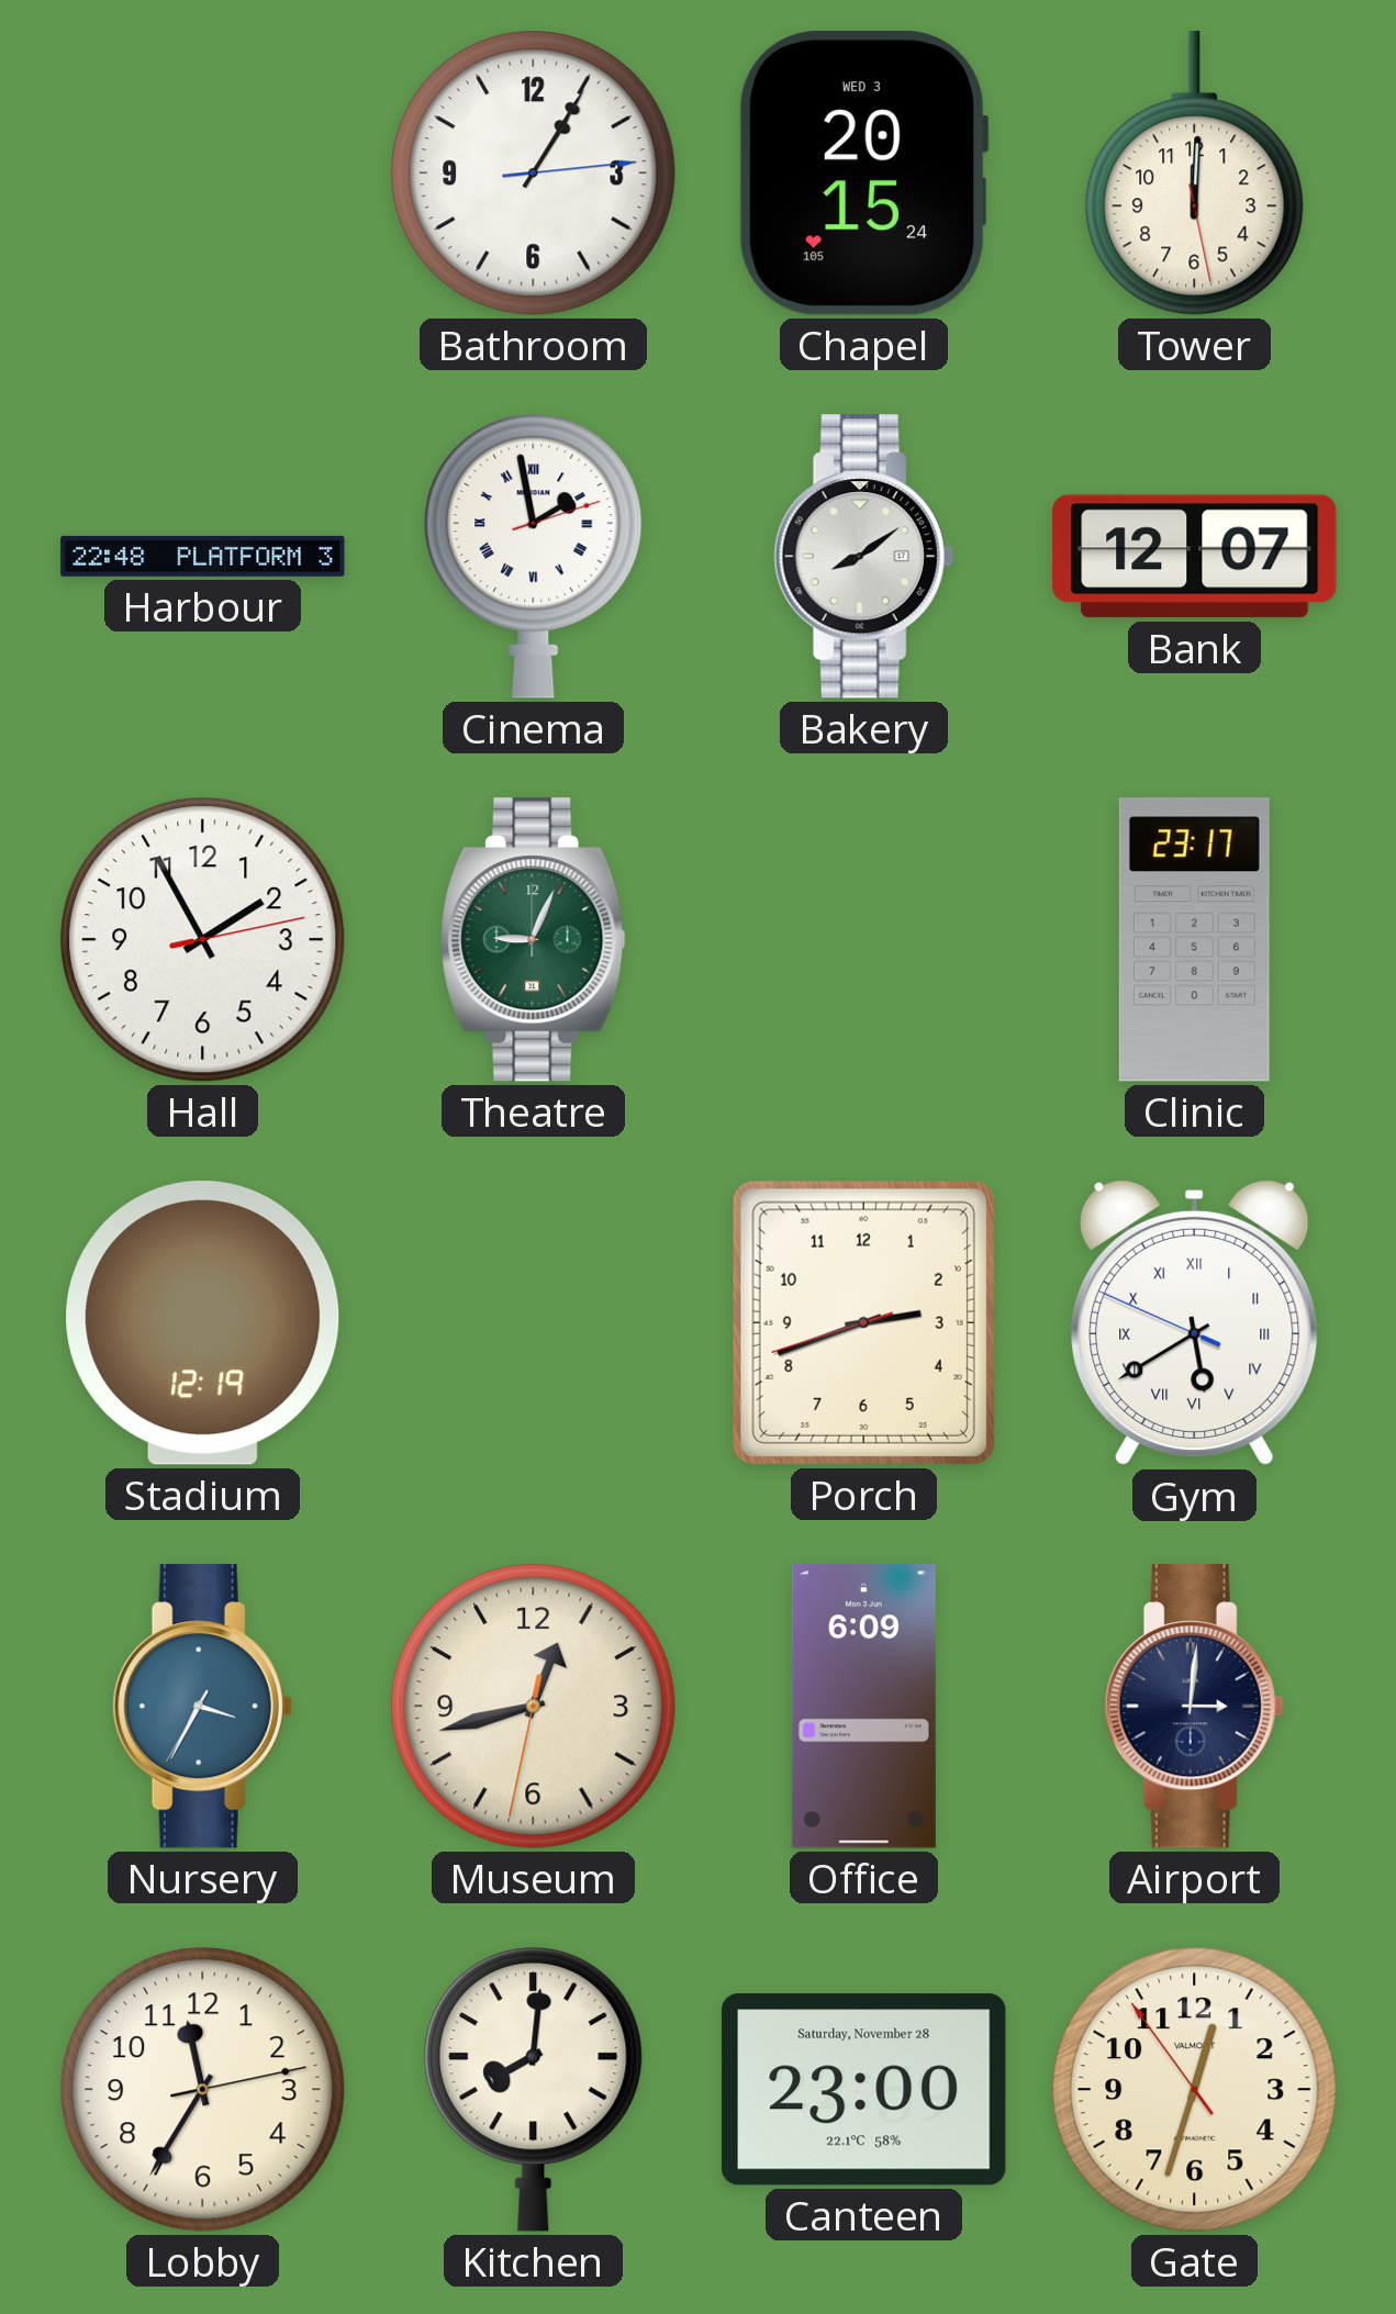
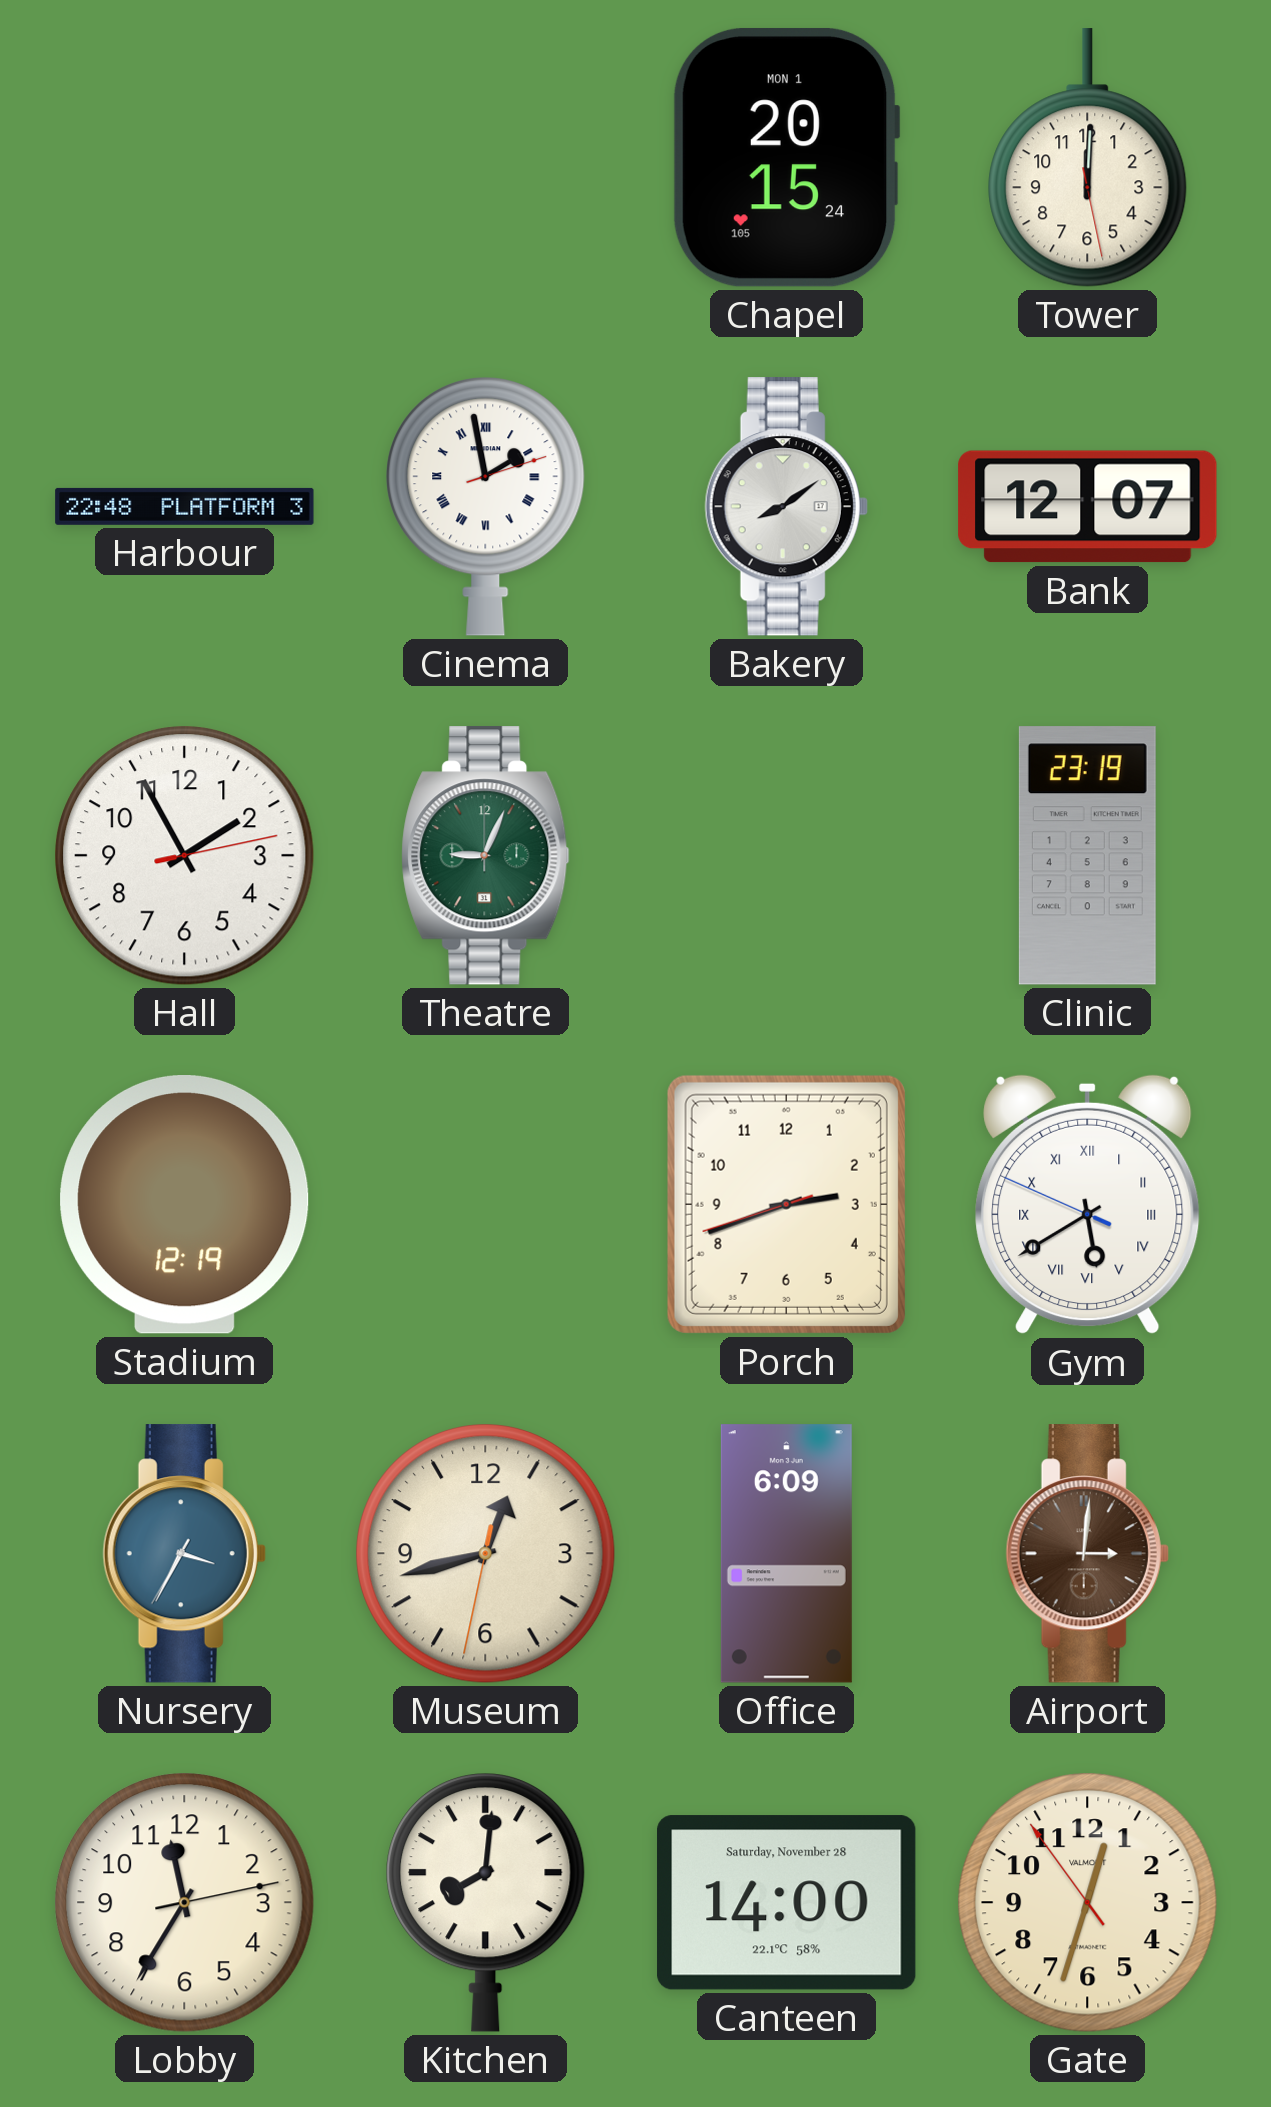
Bathroom: 1:05 -> none (534, 174)
Chapel date: WED 3 -> MON 1 (786, 157)
Clinic: 23:17 -> 23:19 (1087, 856)
Airport dial: navy -> brown (1087, 1554)
Canteen: 23:00 -> 14:00 (787, 1903)
